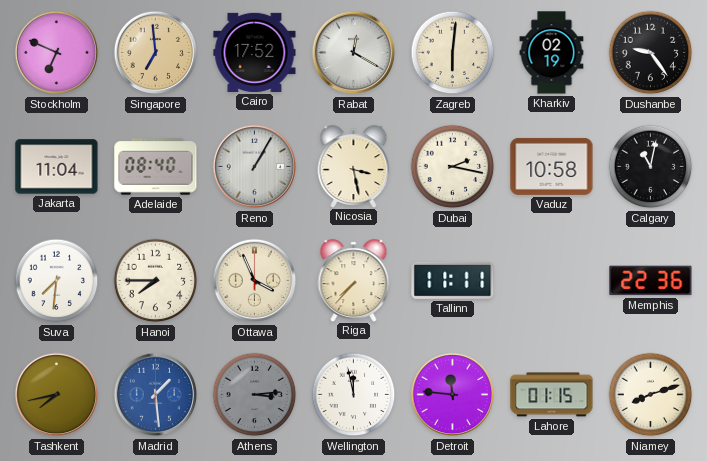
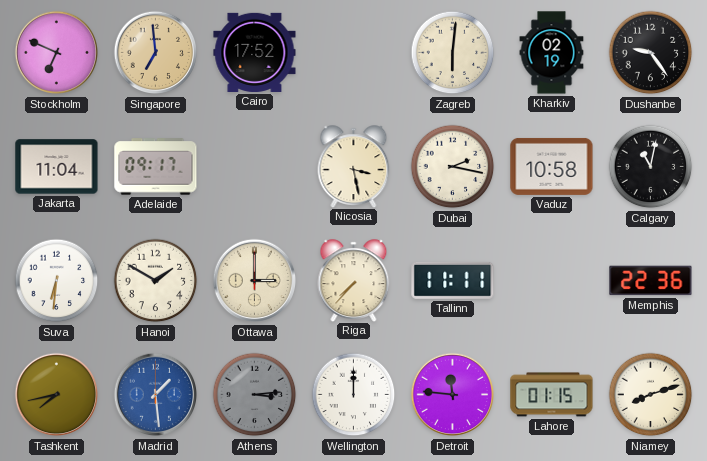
Rabat: 12:20 -> none (354, 53)
Adelaide: 08:40 -> 09:17 (156, 167)
Reno: 1:05 -> none (255, 167)
Suva: 7:31 -> 6:31 (57, 281)
Hanoi: 7:45 -> 1:50 (156, 281)
Ottawa: 3:56 -> 3:00 (255, 281)
Wellington: 11:58 -> 12:00 (354, 395)
